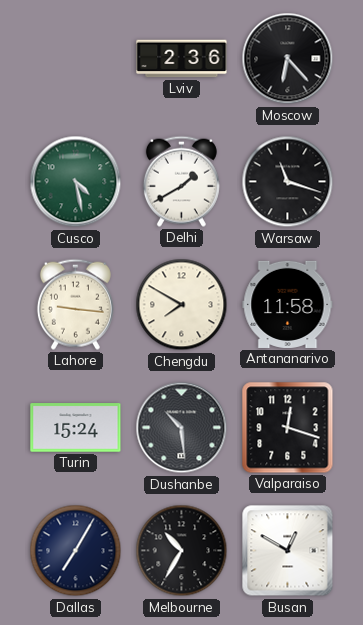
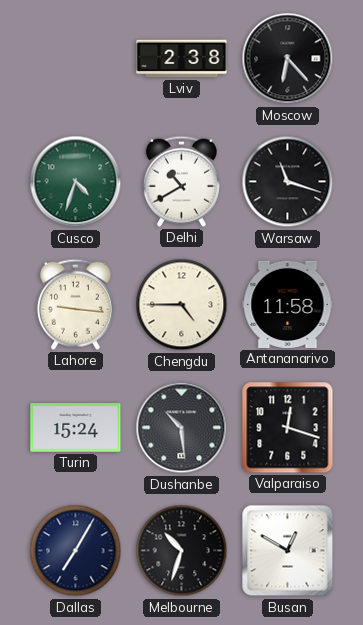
Lviv: 2:36 -> 2:38 (182, 59)
Cusco: 4:28 -> 4:33 (76, 182)
Delhi: 1:40 -> 10:40 (181, 181)
Chengdu: 7:50 -> 4:45 (182, 305)
Melbourne: 10:35 -> 10:33 (182, 551)
